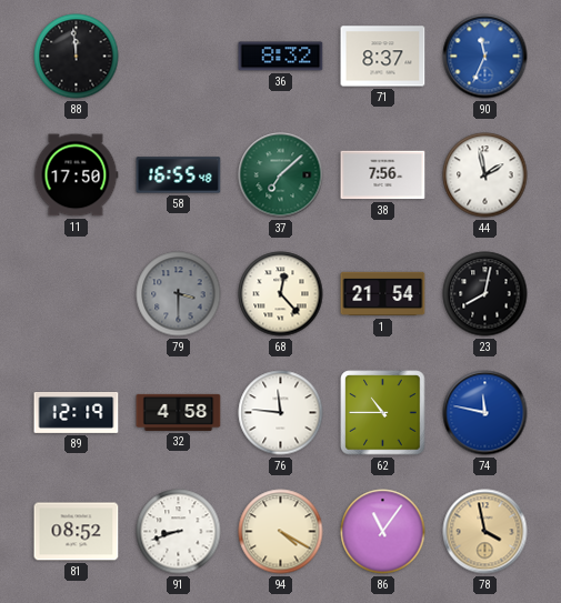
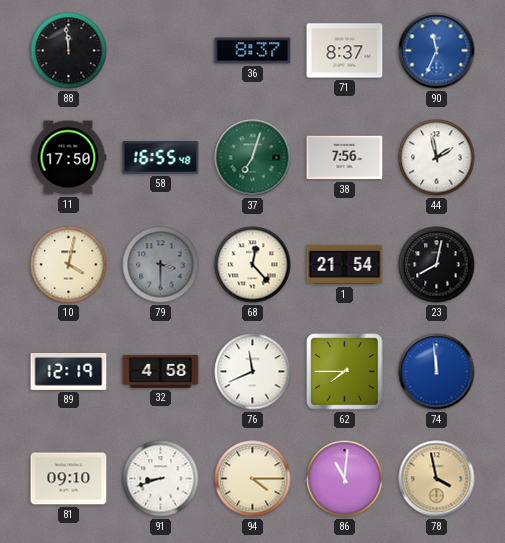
36: 8:32 -> 8:37 (253, 51)
37: 7:08 -> 7:03 (253, 158)
10: none -> 4:02 (69, 265)
76: 11:46 -> 11:41 (253, 372)
62: 10:45 -> 7:45 (345, 372)
74: 11:47 -> 11:59 (437, 372)
81: 08:52 -> 09:10 (69, 479)
94: 4:20 -> 4:15 (253, 479)
86: 11:06 -> 11:01 (345, 479)
